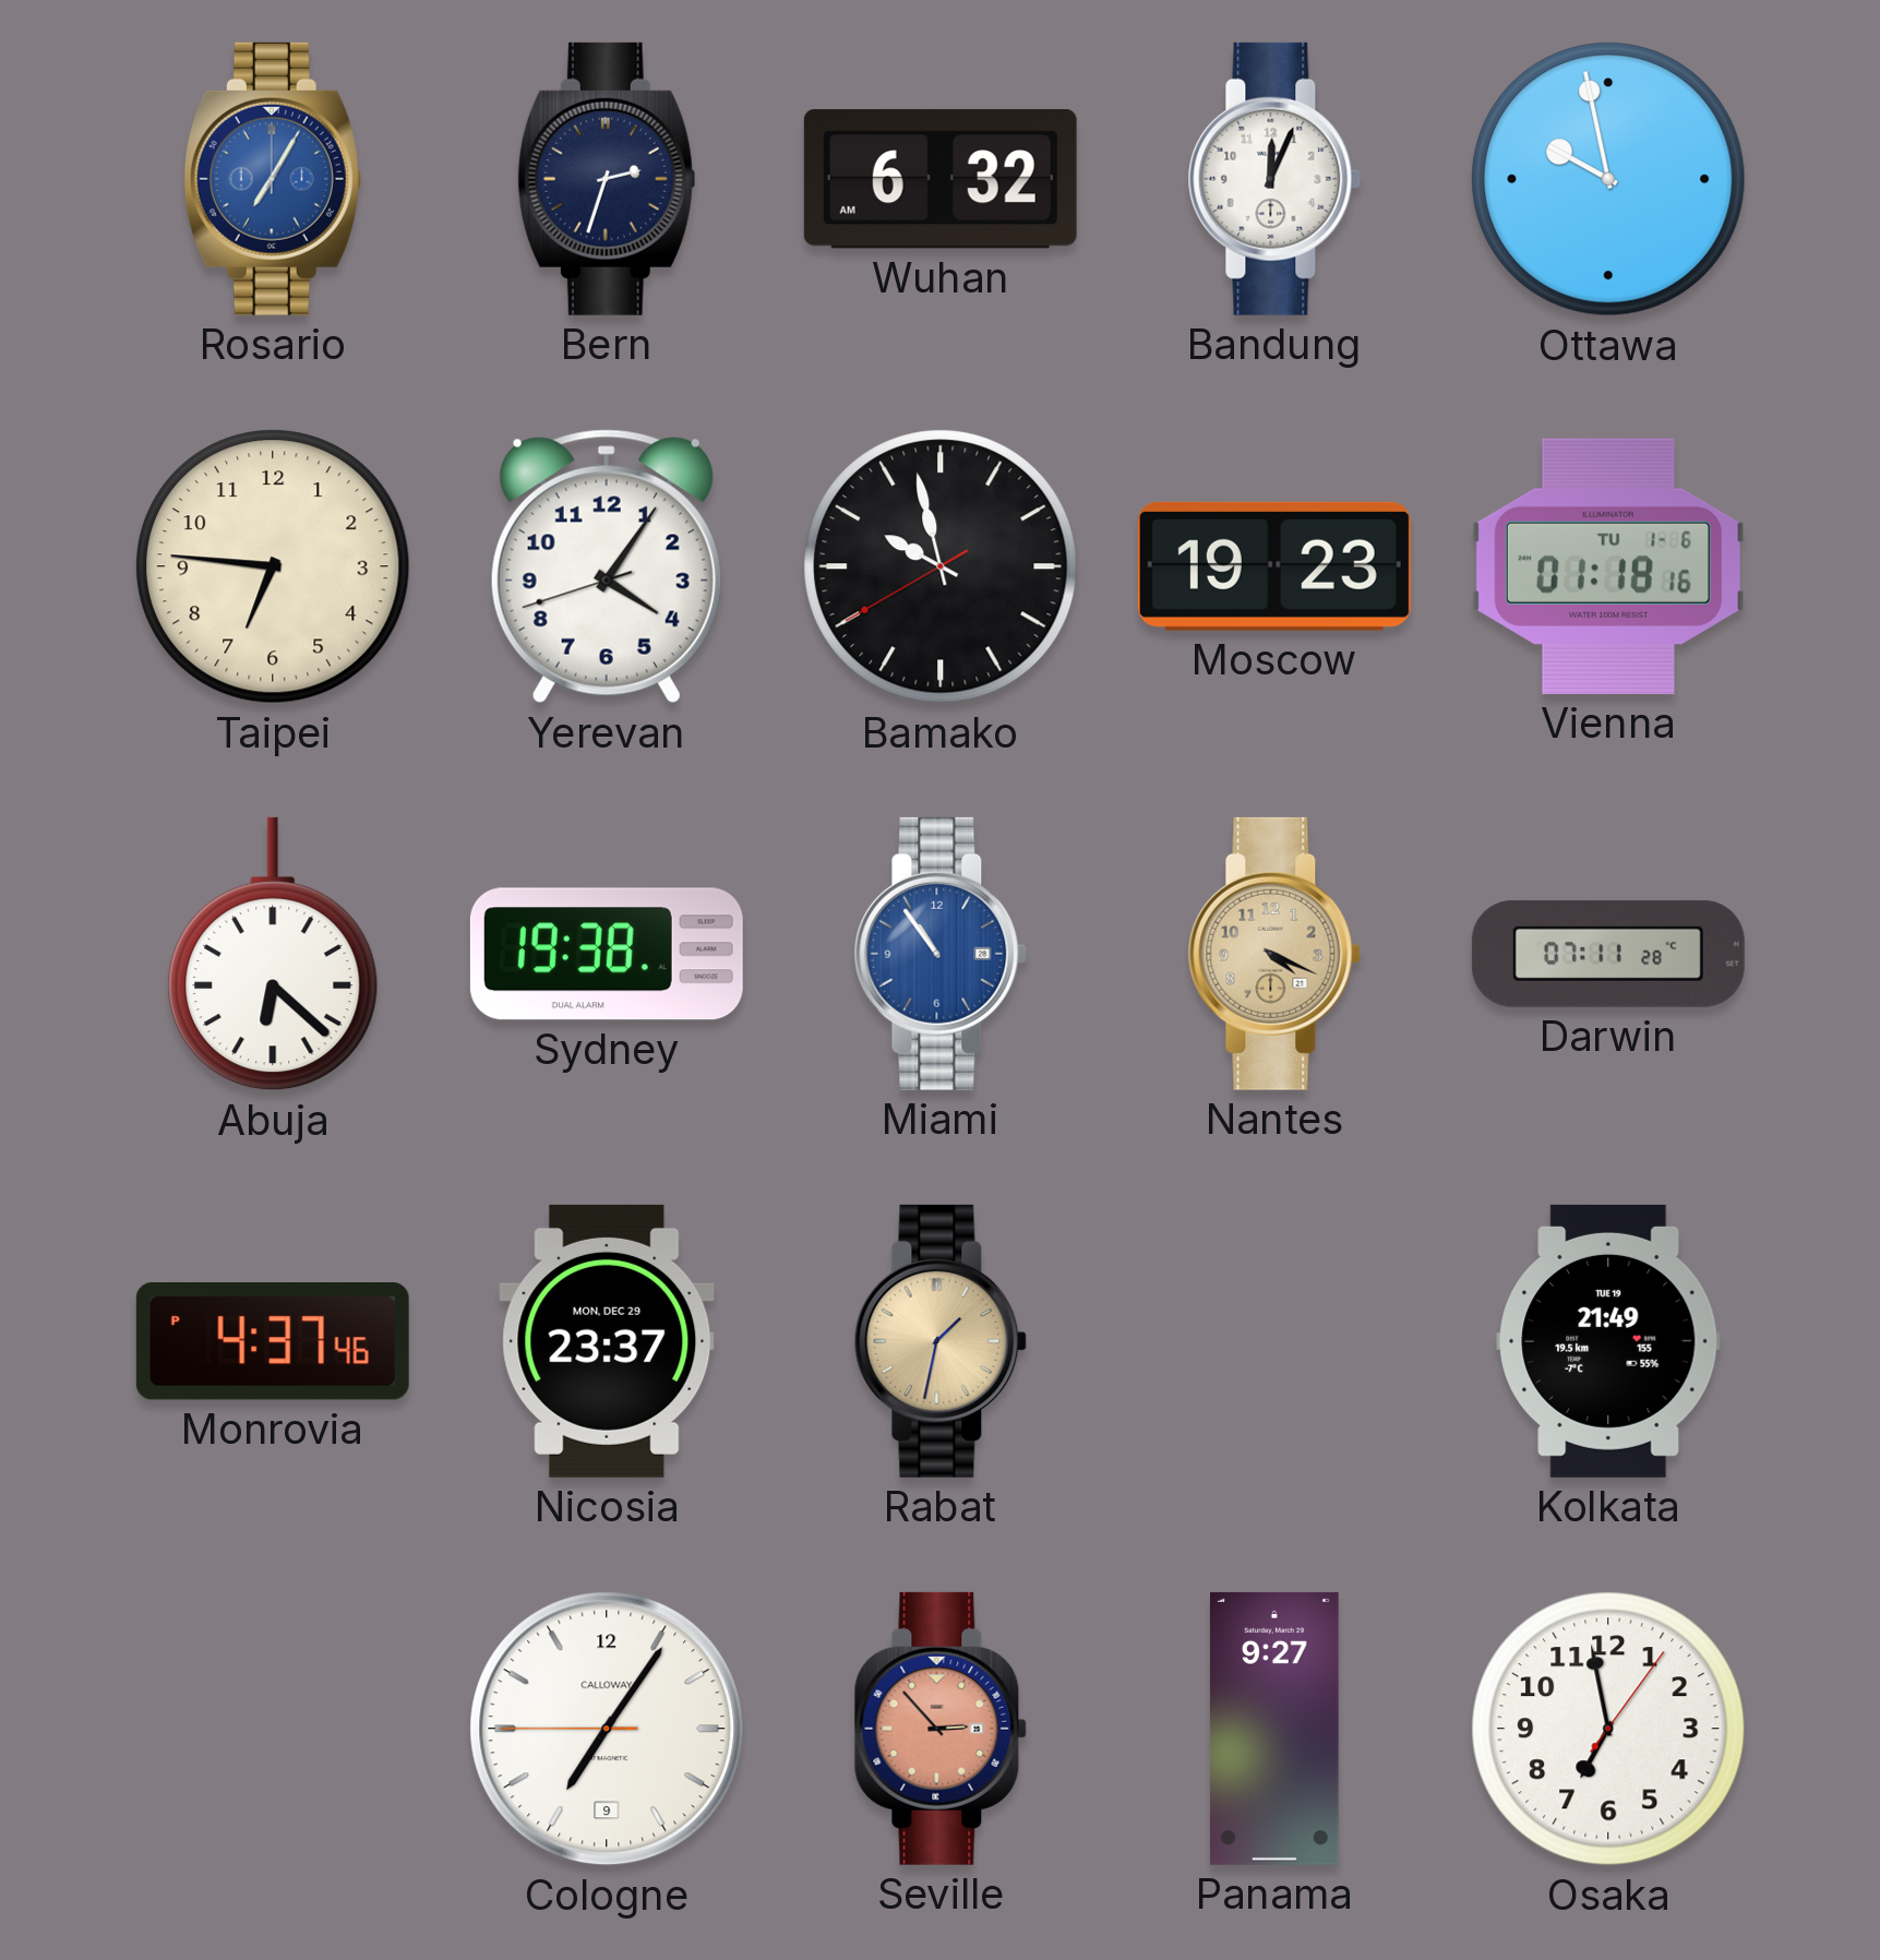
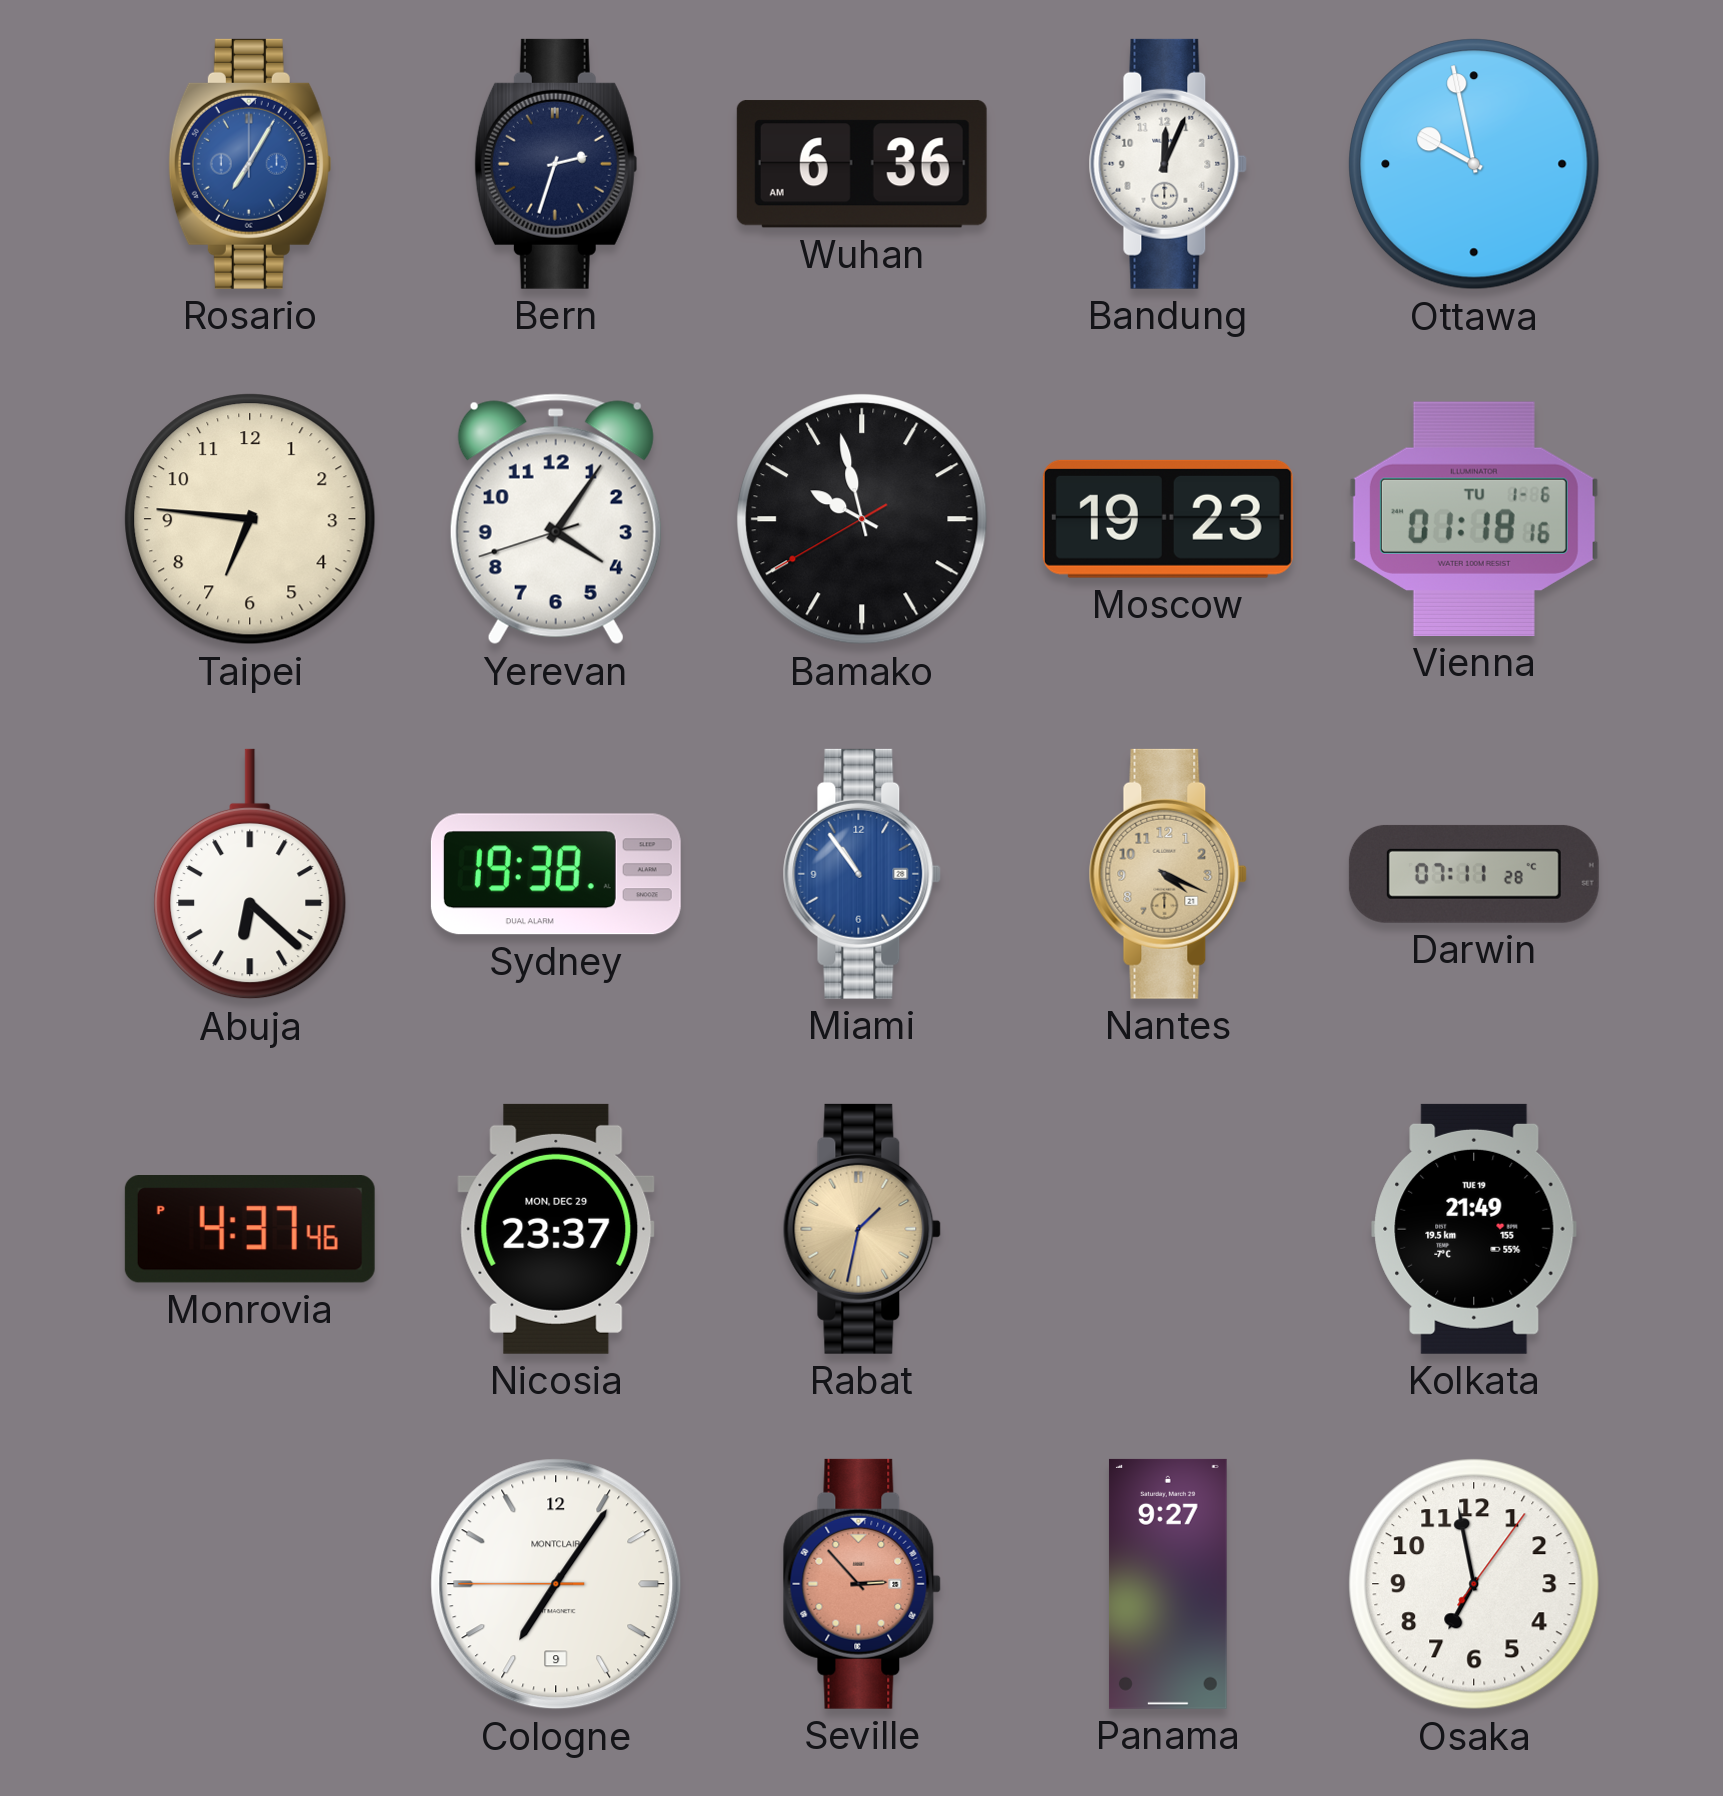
Wuhan: 6:32 -> 6:36 (862, 164)
Cologne brand: CALLOWAY -> MONTCLAIR (556, 1584)
